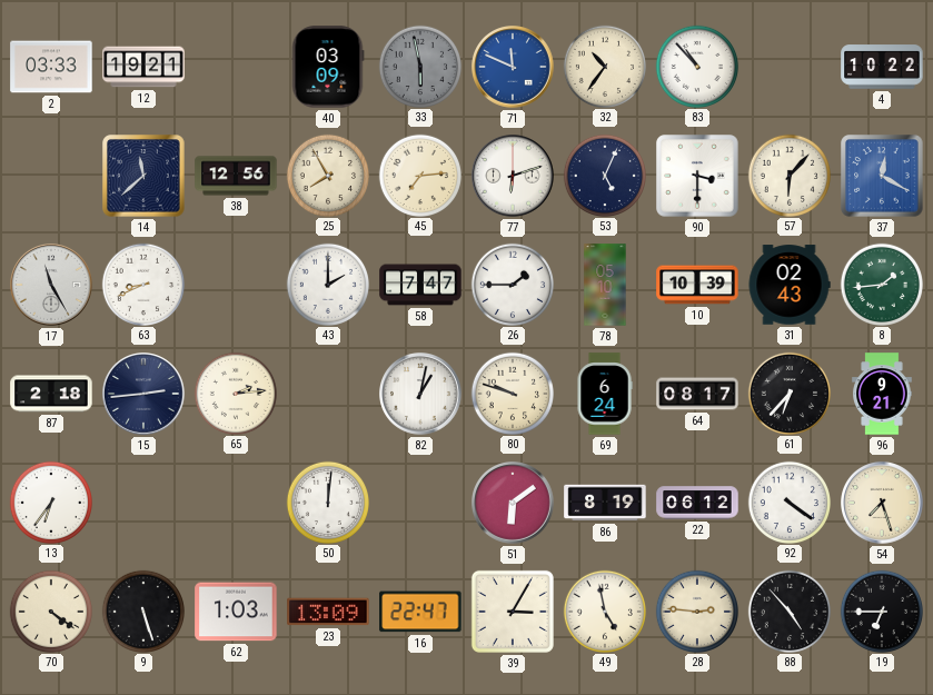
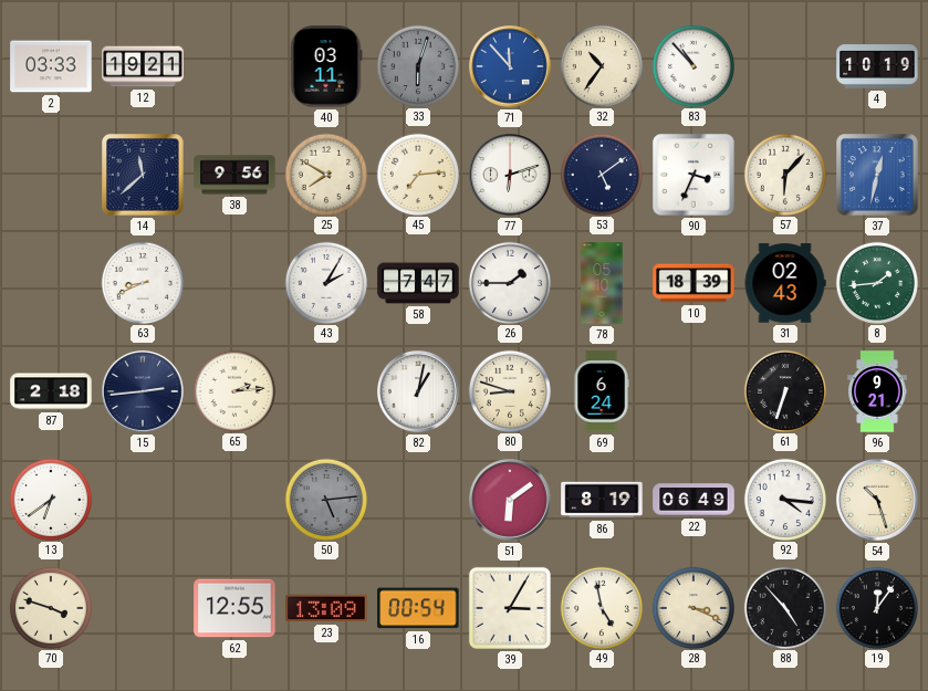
40: 03:09 -> 03:11 (326, 66)
33: 5:58 -> 6:03 (417, 65)
71: 11:49 -> 11:53 (511, 67)
4: 10:22 -> 10:19 (877, 66)
38: 12:56 -> 9:56 (234, 175)
25: 7:55 -> 7:50 (325, 174)
53: 5:04 -> 5:09 (601, 174)
90: 3:30 -> 3:34 (694, 175)
37: 12:20 -> 12:32 (877, 175)
17: 11:25 -> none (52, 286)
43: 2:00 -> 2:05 (325, 282)
10: 10:39 -> 18:39 (694, 283)
80: 9:48 -> 8:48 (509, 390)
64: 08:17 -> none (697, 394)
61: 6:37 -> 6:33 (784, 390)
13: 6:36 -> 6:39 (50, 499)
50: 12:01 -> 5:14 (325, 499)
50 dial: white -> grey (325, 499)
22: 06:12 -> 06:49 (694, 500)
92: 4:21 -> 4:16 (784, 499)
54: 7:27 -> 10:27 (878, 501)
70: 4:21 -> 3:48 (50, 607)
9: 5:27 -> none (142, 610)
62: 1:03 -> 12:55 (234, 608)
16: 22:47 -> 00:54 (418, 608)
28: 2:46 -> 3:19 (692, 607)
19: 6:45 -> 12:06 (876, 607)
